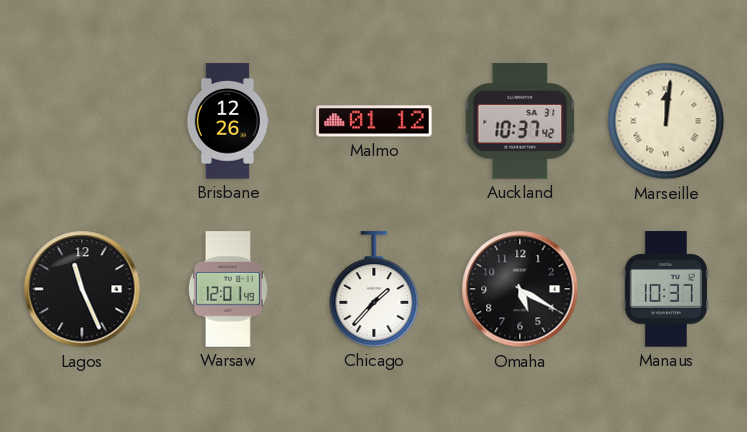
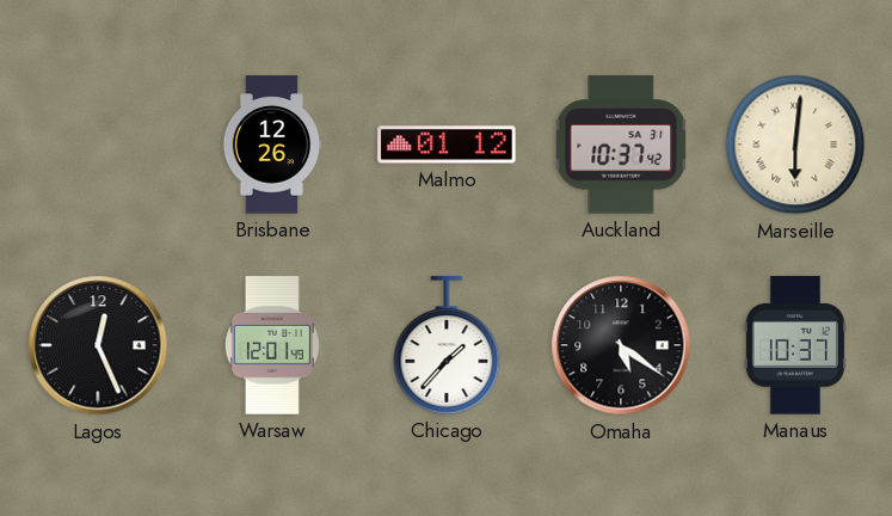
Marseille: 12:01 -> 6:01 (795, 145)
Lagos: 11:26 -> 12:26 (98, 345)
Omaha: 5:20 -> 5:21 (621, 345)
